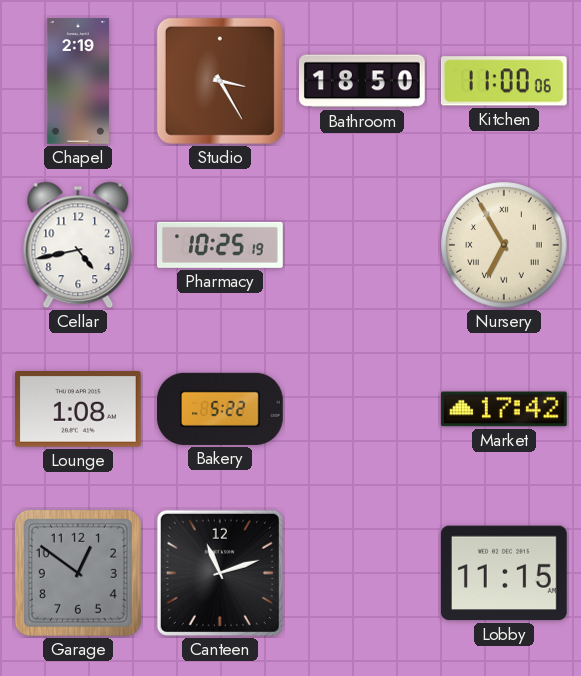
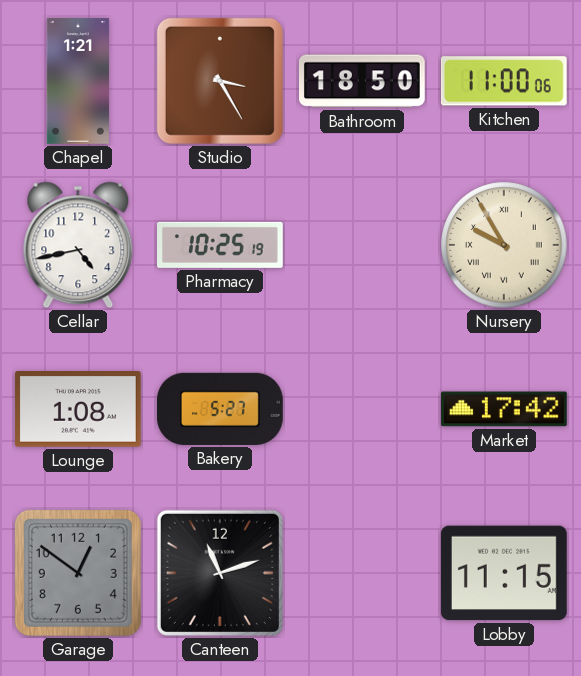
Chapel: 2:19 -> 1:21 (78, 81)
Nursery: 6:55 -> 9:55 (504, 245)
Bakery: 5:22 -> 5:27 (221, 409)
